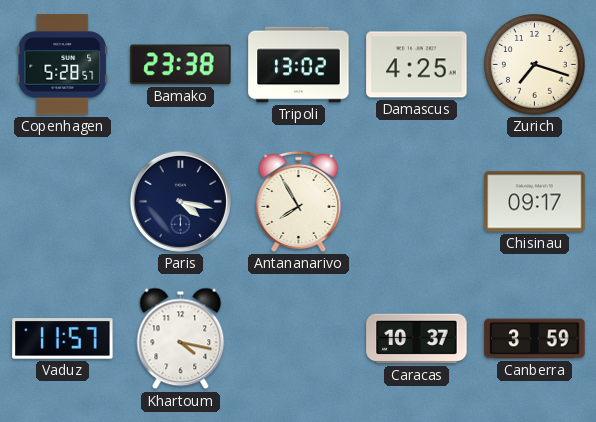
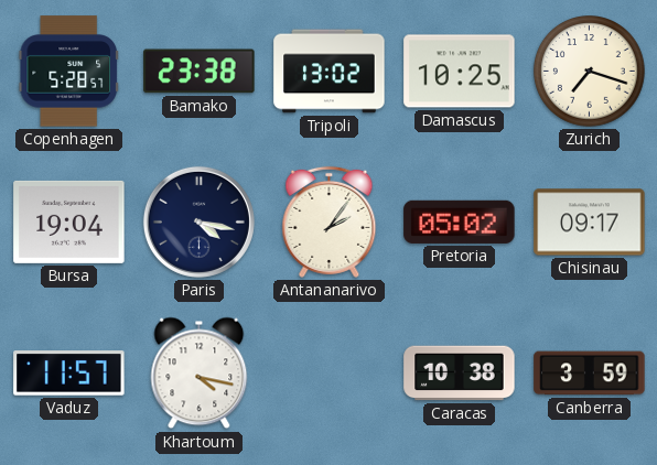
Damascus: 4:25 -> 10:25 (460, 72)
Bursa: none -> 19:04 (69, 221)
Antananarivo: 7:55 -> 2:06 (330, 221)
Pretoria: none -> 05:02 (460, 221)
Caracas: 10:37 -> 10:38 (460, 374)
